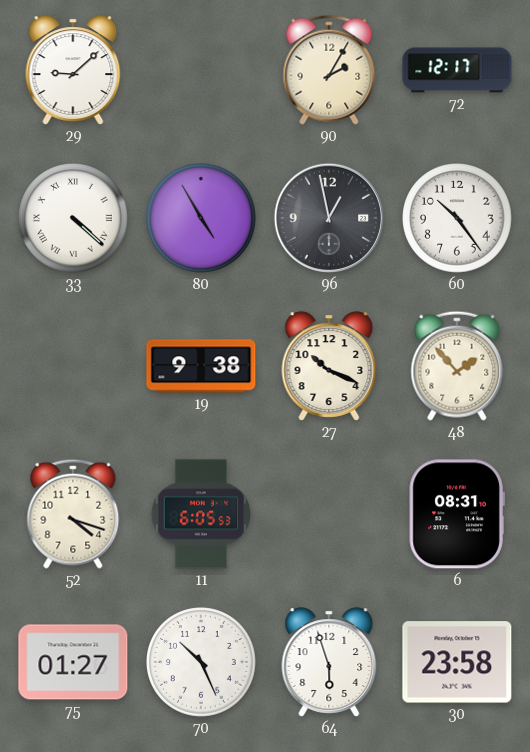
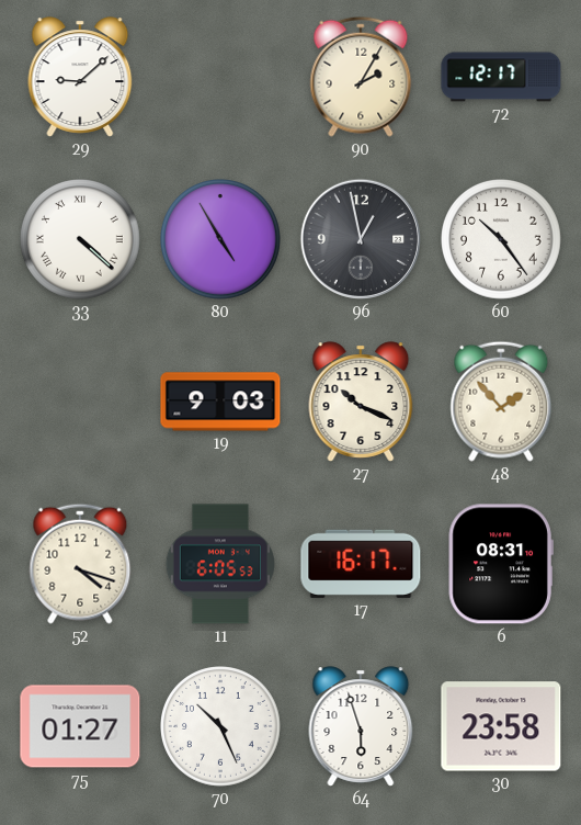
19: 9:38 -> 9:03 (220, 402)
17: none -> 16:17 (361, 564)
